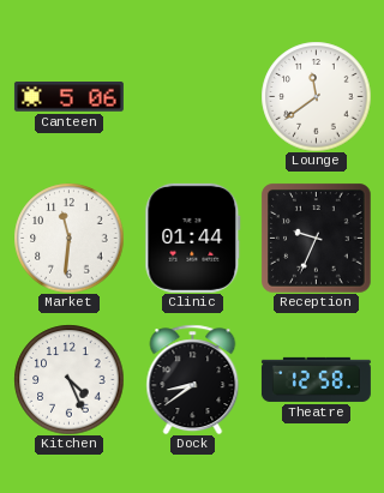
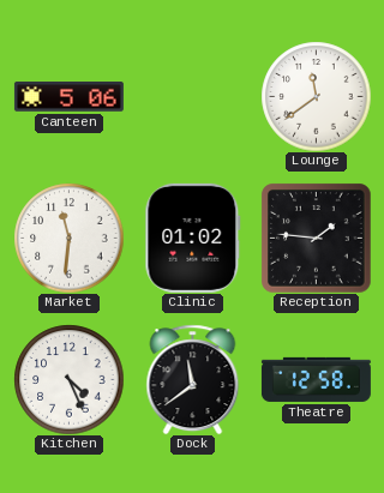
Clinic: 01:44 -> 01:02 (193, 238)
Reception: 9:34 -> 1:46 (316, 238)
Dock: 8:39 -> 11:39 (193, 379)
